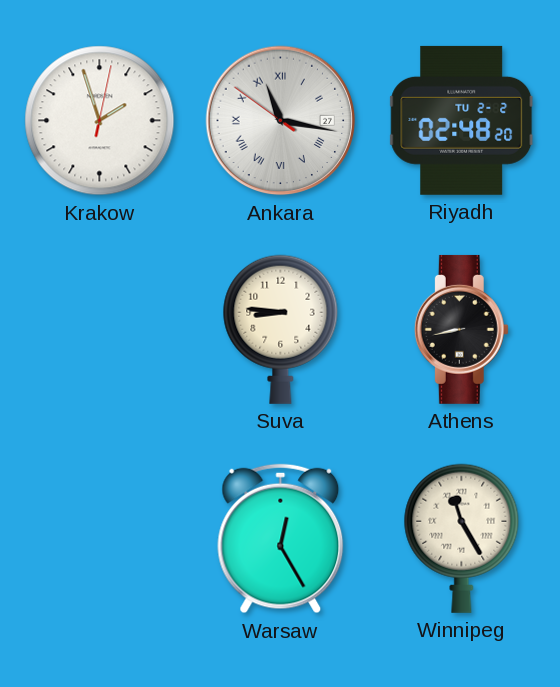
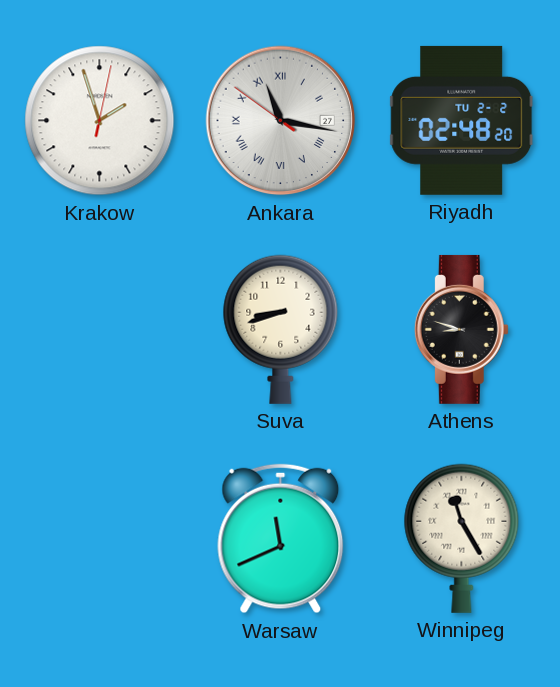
Suva: 8:46 -> 8:42 (281, 329)
Athens: 8:43 -> 8:48 (461, 329)
Warsaw: 12:25 -> 11:41 (281, 539)
